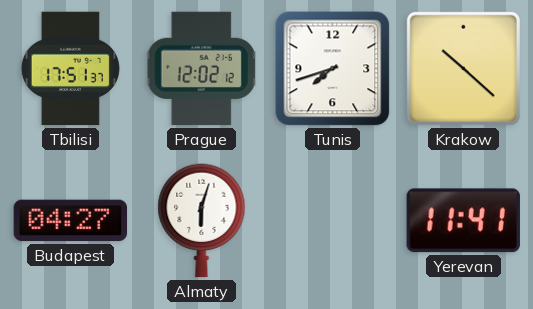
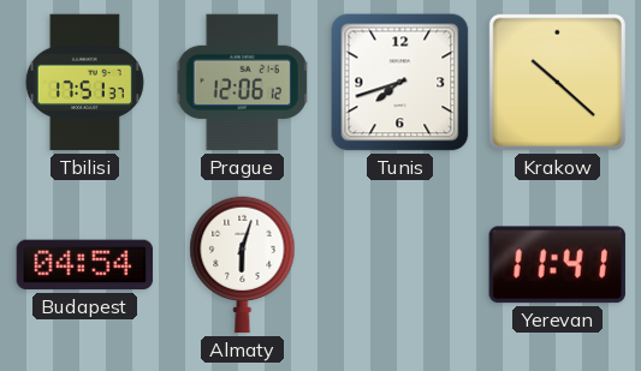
Prague: 12:02 -> 12:06 (243, 83)
Budapest: 04:27 -> 04:54 (85, 265)
